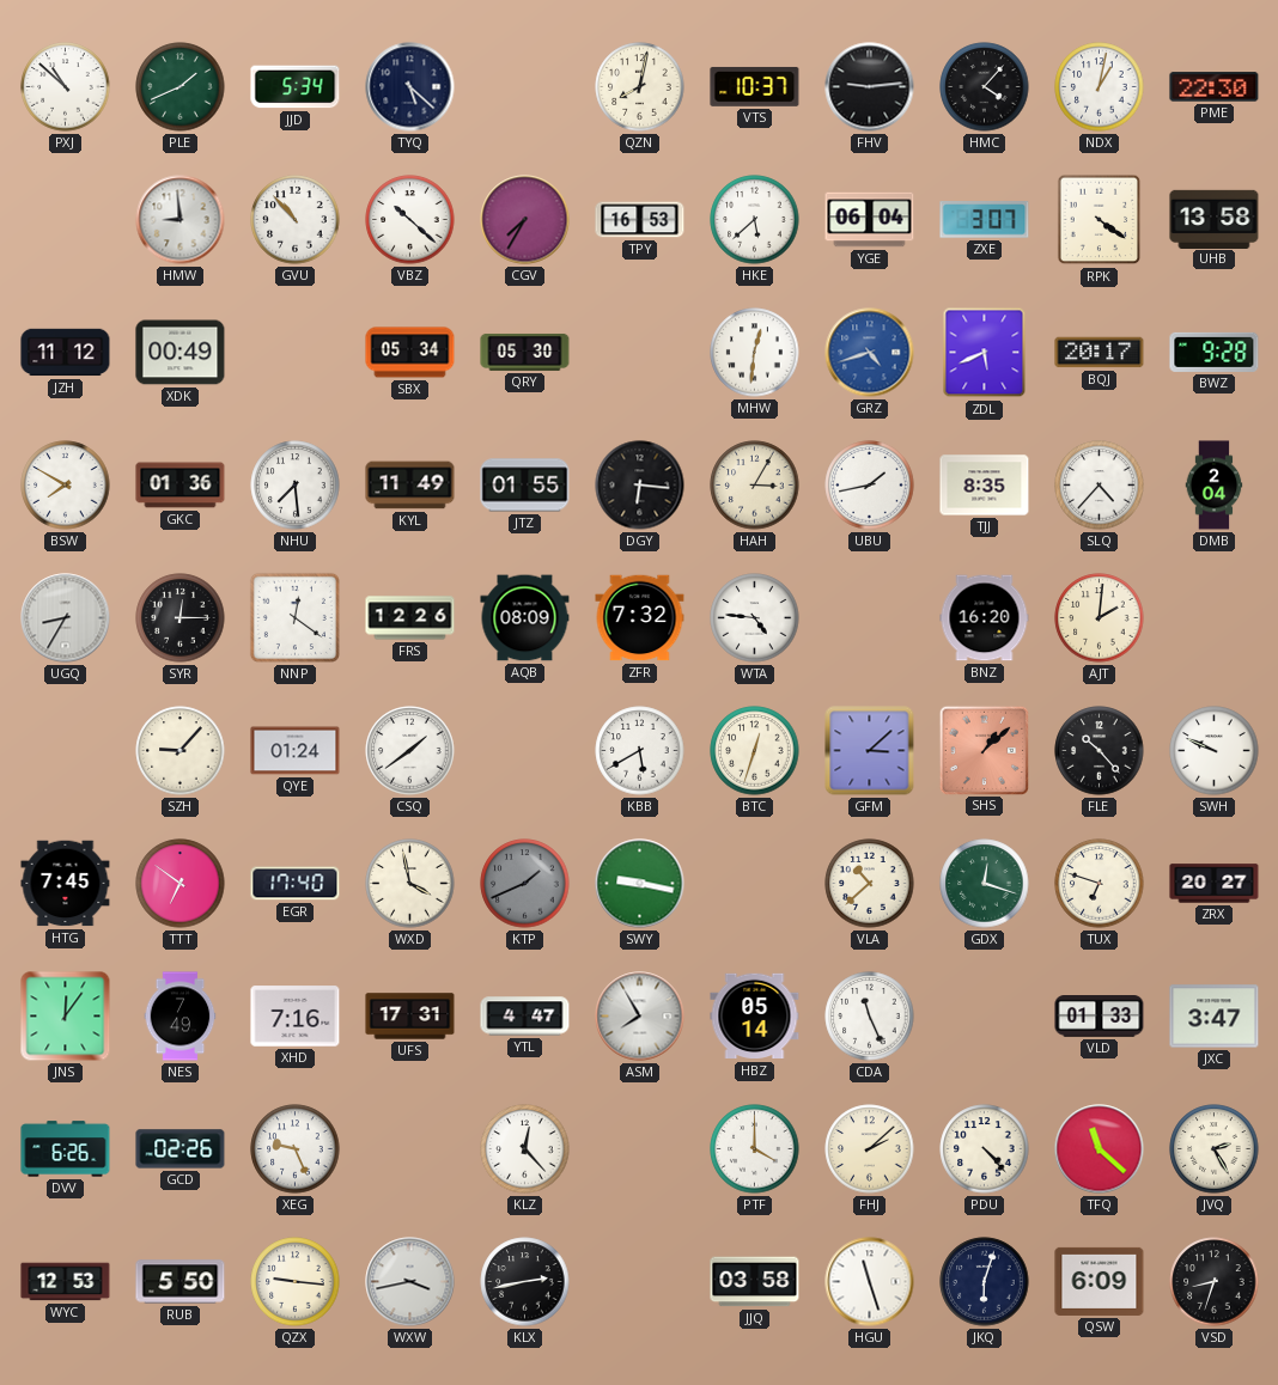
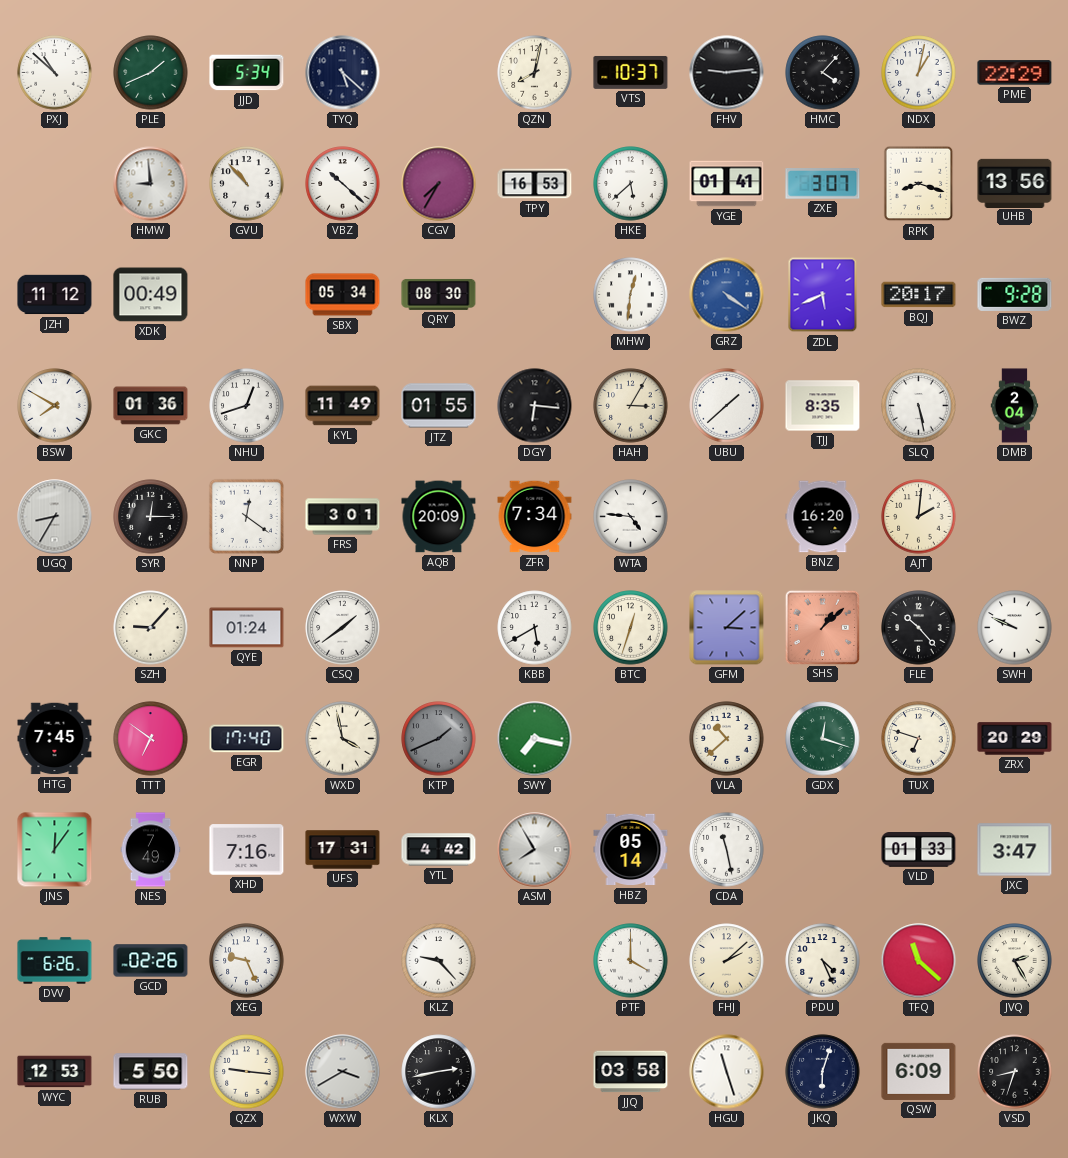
PME: 22:30 -> 22:29 (1015, 73)
YGE: 06:04 -> 01:41 (727, 184)
RPK: 4:21 -> 8:18 (919, 184)
UHB: 13:58 -> 13:56 (1015, 183)
QRY: 05:30 -> 08:30 (439, 294)
GRZ: 4:42 -> 4:21 (727, 295)
NHU: 7:29 -> 12:42 (247, 406)
UBU: 1:43 -> 1:38 (727, 406)
SLQ: 4:37 -> 5:28 (919, 406)
FRS: 12:26 -> 3:01 (343, 517)
AQB: 08:09 -> 20:09 (439, 517)
ZFR: 7:32 -> 7:34 (535, 517)
SWY: 9:17 -> 7:17 (535, 739)
ZRX: 20:27 -> 20:29 (1015, 739)
YTL: 4:47 -> 4:42 (439, 850)
CDA: 11:26 -> 11:28 (727, 850)
KLZ: 12:23 -> 9:23 (439, 961)
PDU: 4:23 -> 4:26 (823, 961)
WXW: 3:43 -> 3:40 (343, 1072)
